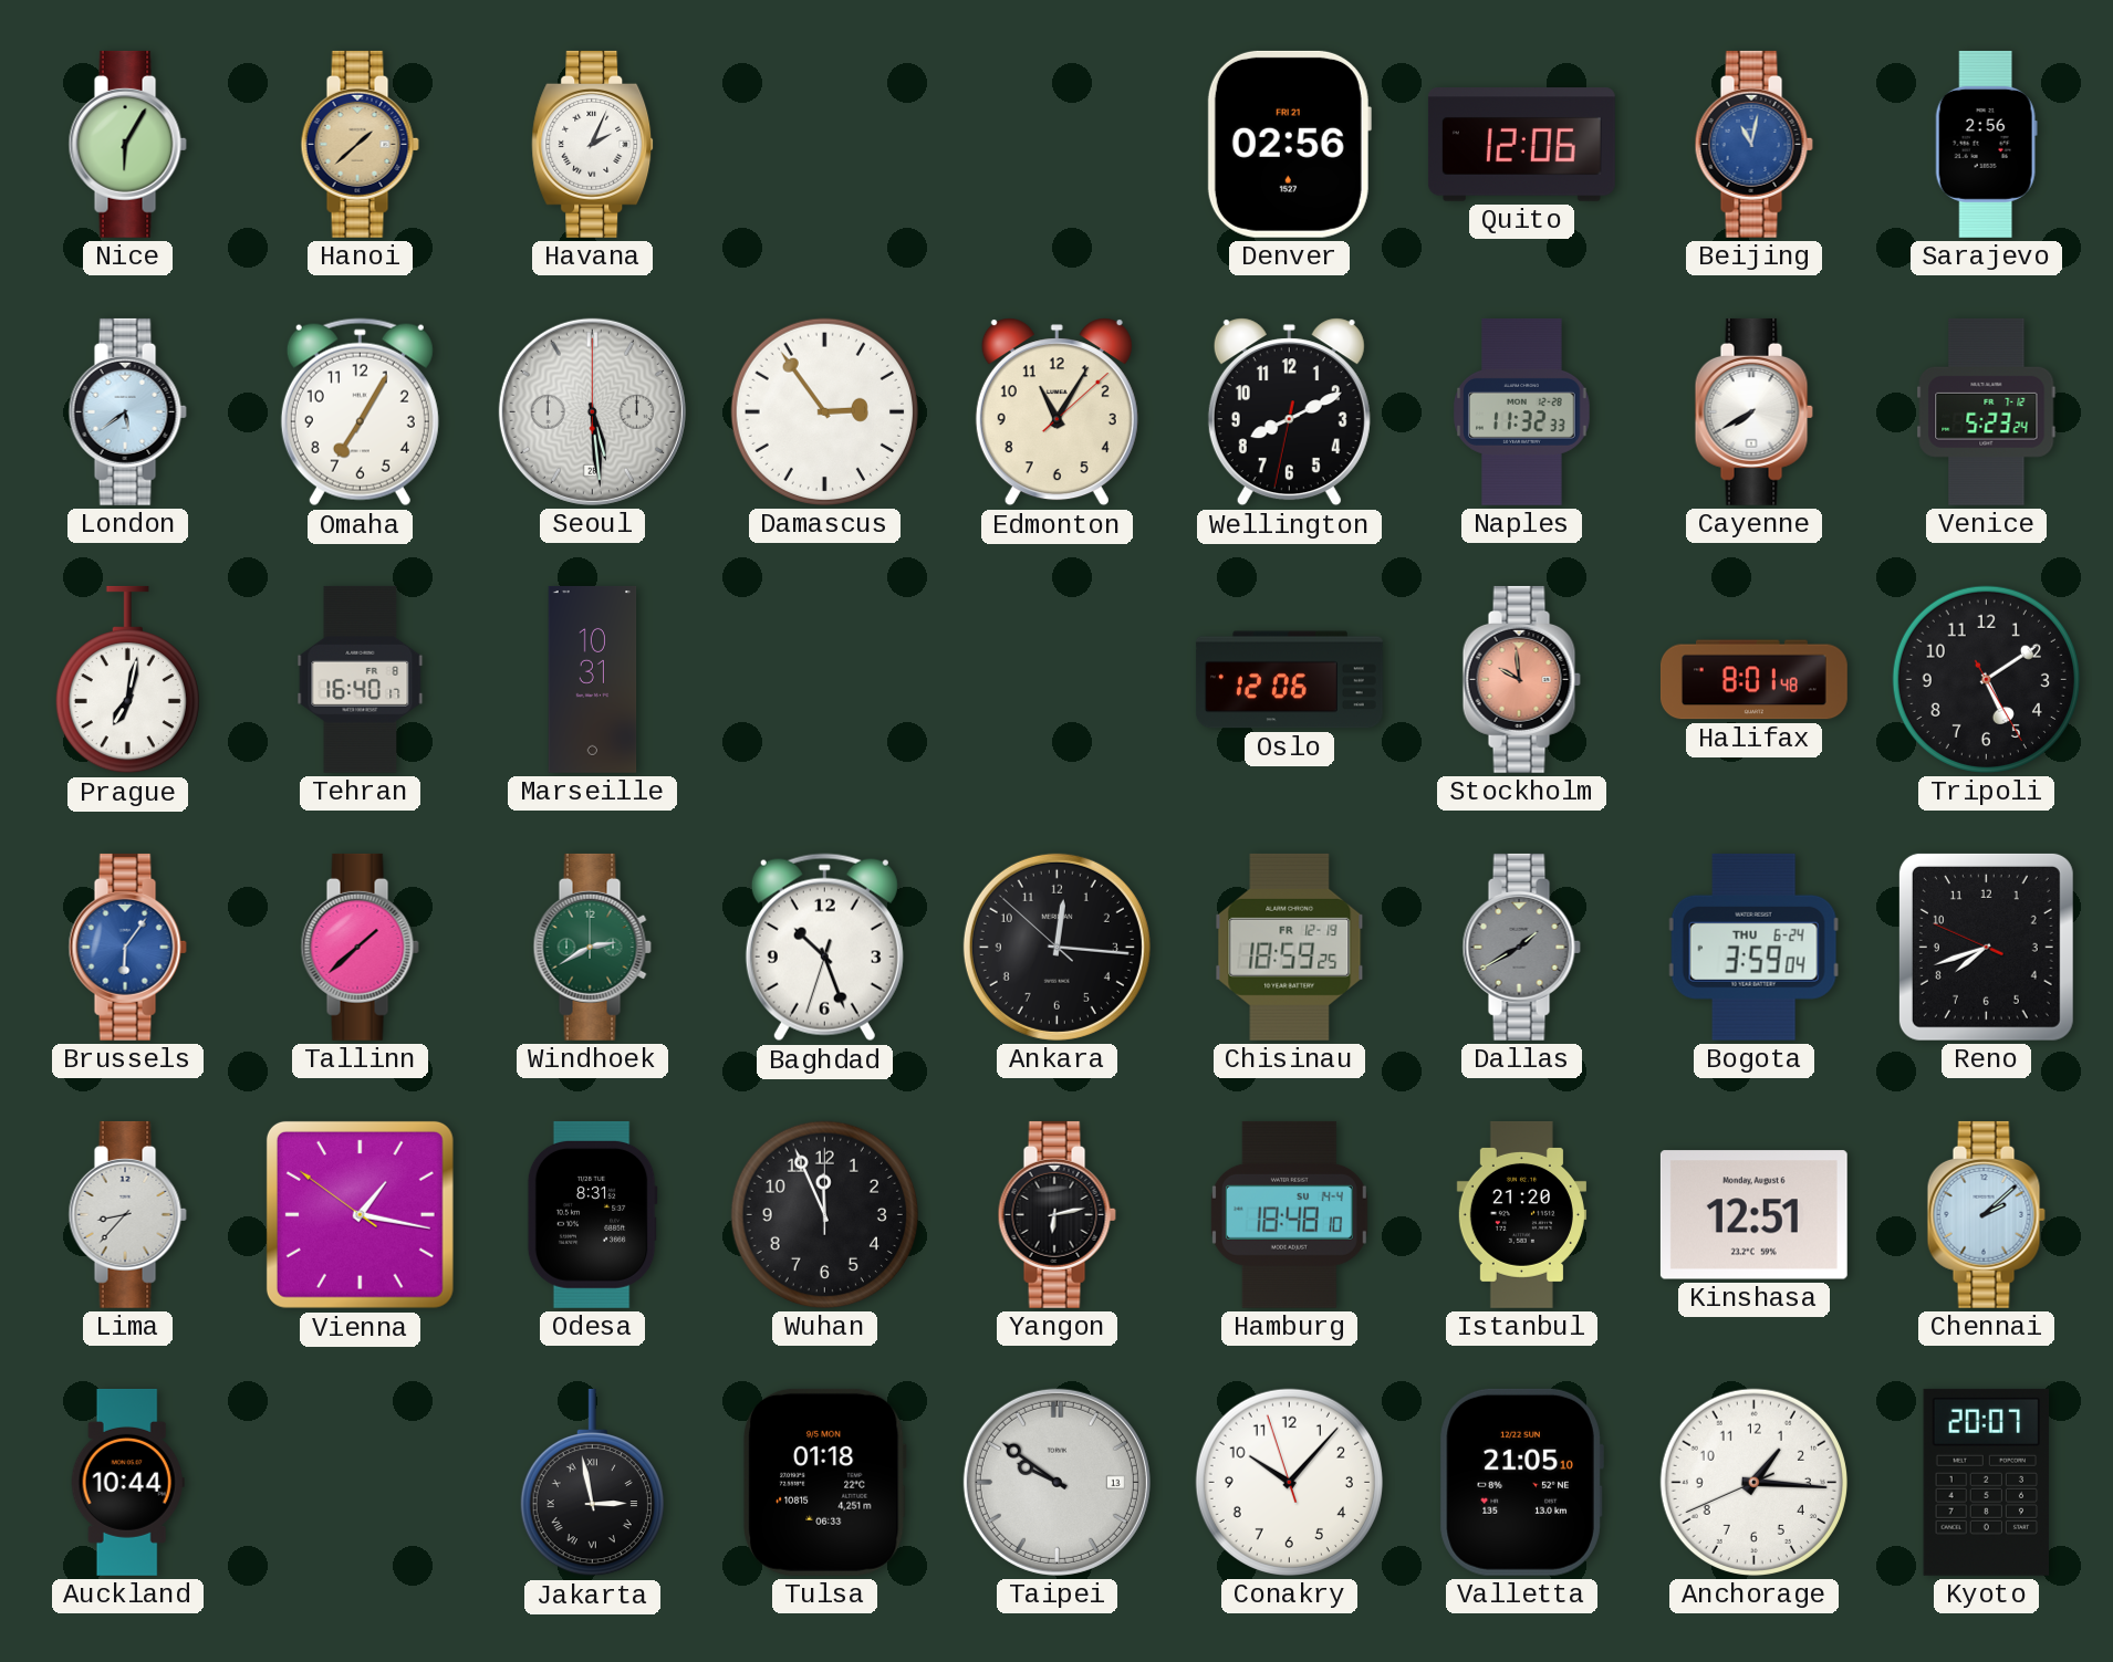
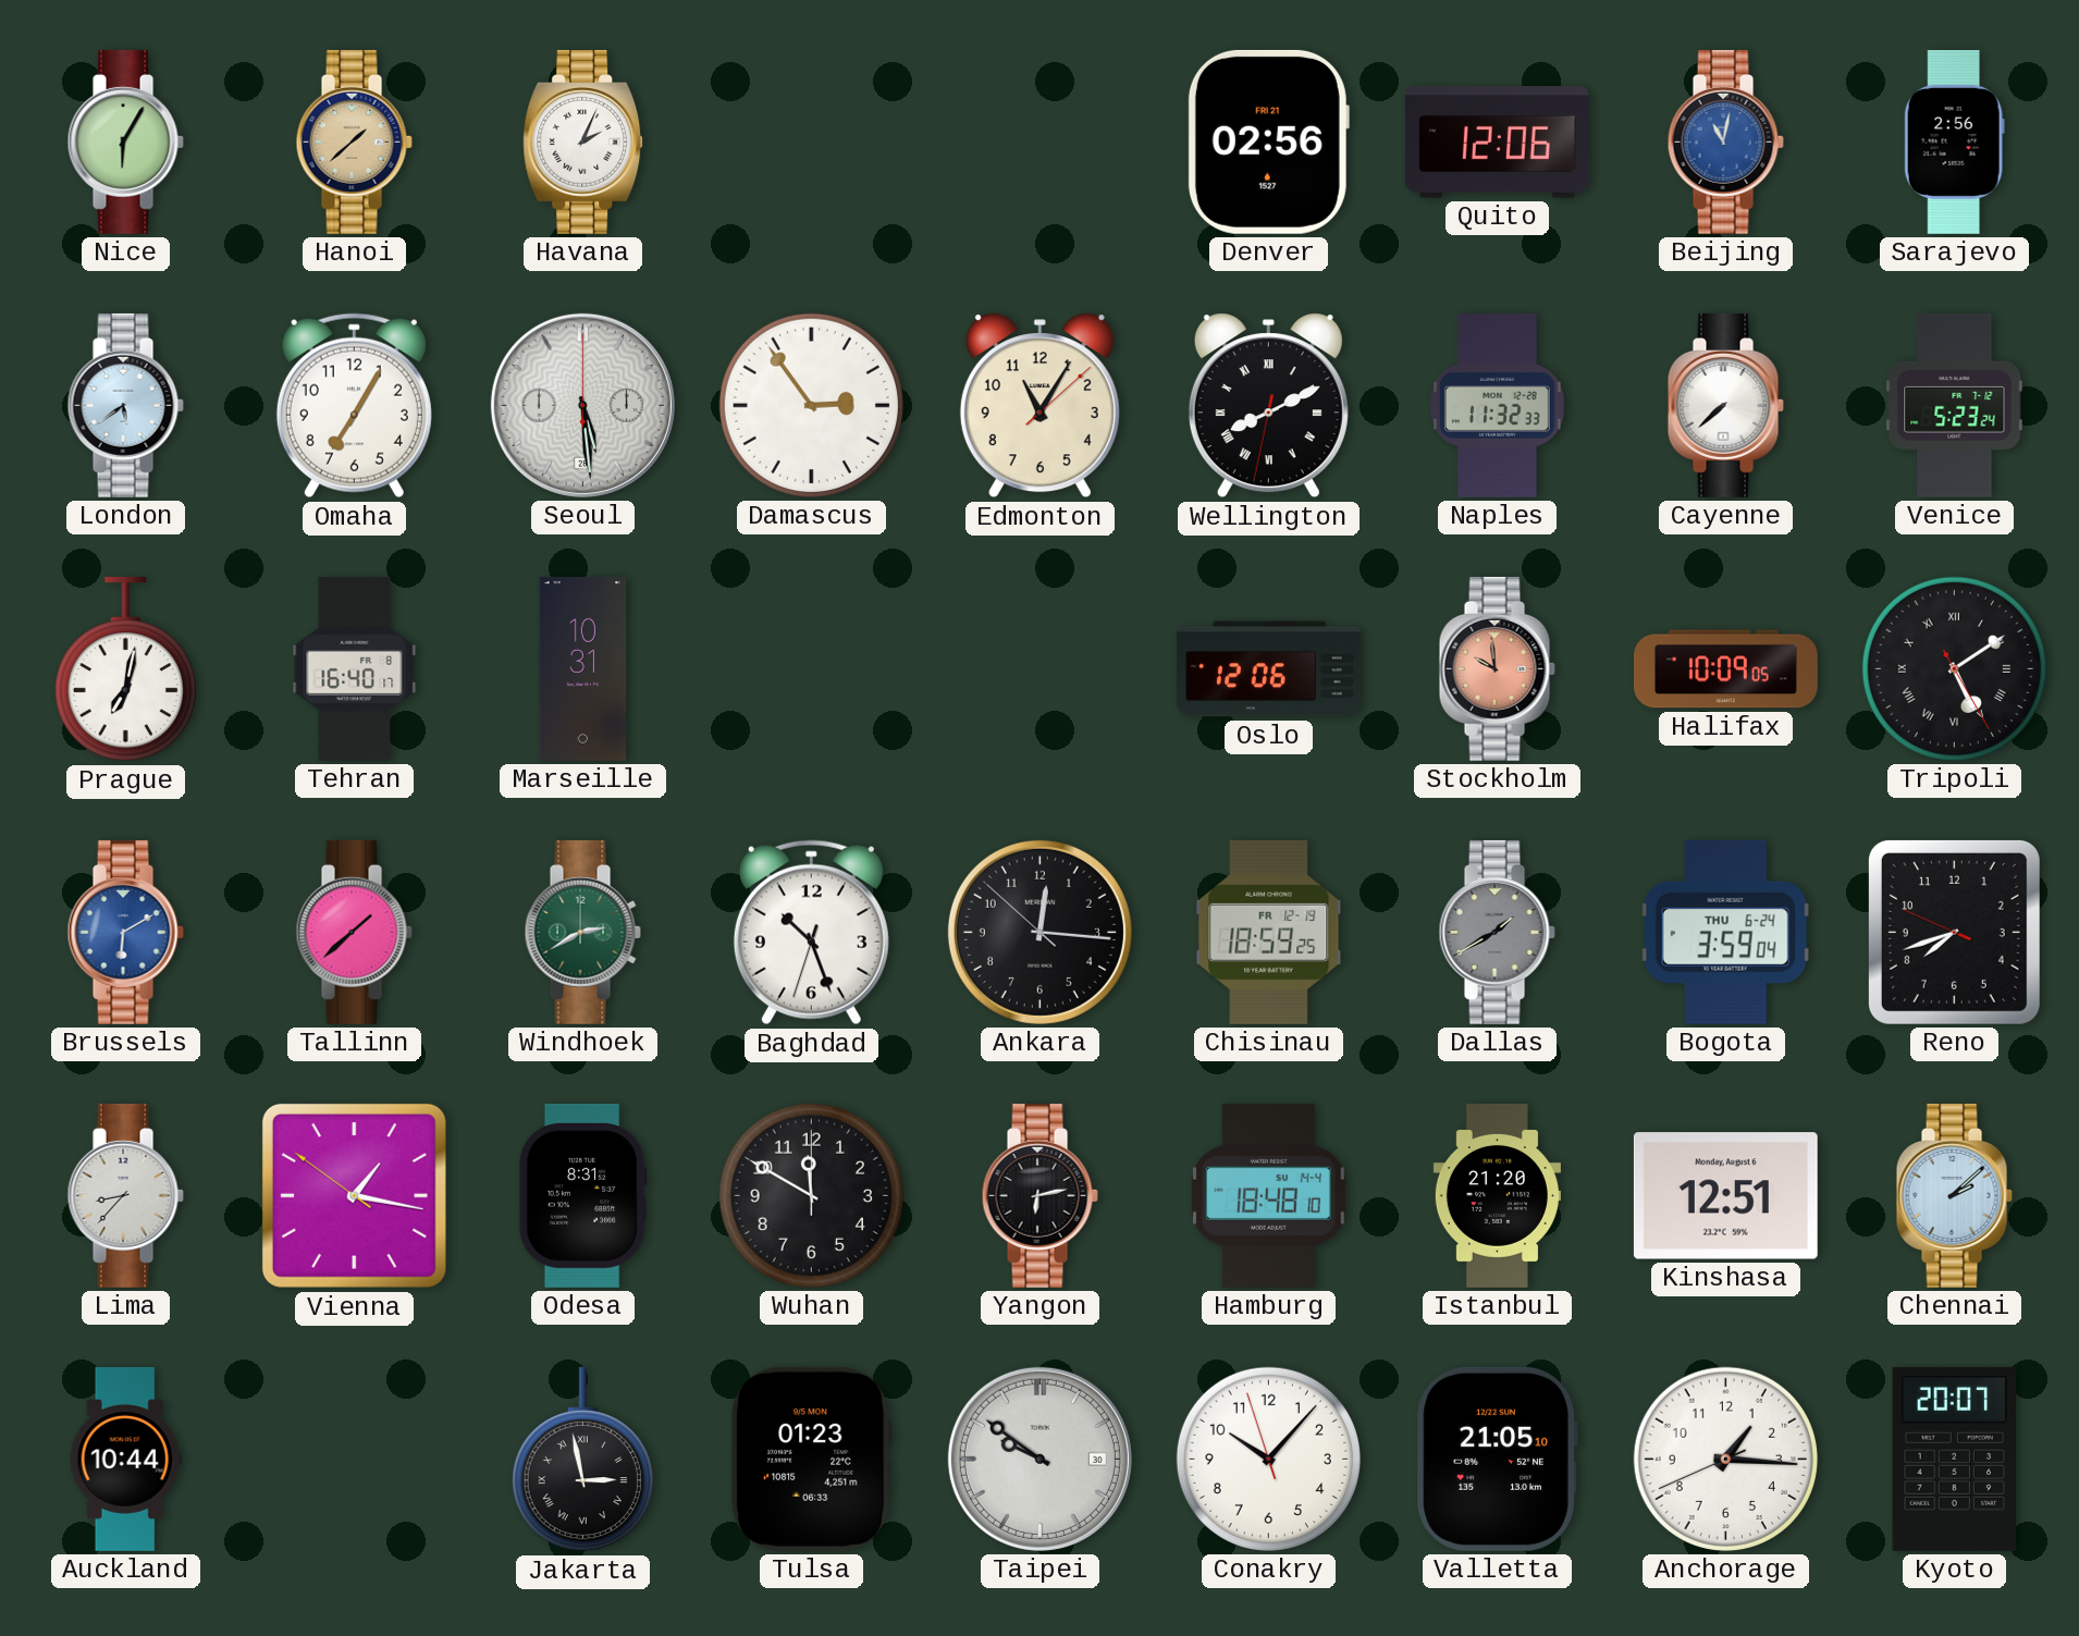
Wellington numerals: Arabic -> Roman (1268, 406)
Cayenne: 7:40 -> 7:38 (1725, 405)
Halifax: 8:01 -> 10:09 (1725, 669)
Tripoli numerals: Arabic -> Roman (1954, 668)
Brussels: 6:06 -> 6:10 (125, 932)
Wuhan: 11:56 -> 11:50 (811, 1195)
Tulsa: 01:18 -> 01:23 (811, 1459)
Taipei date: 13 -> 30 (1039, 1459)
